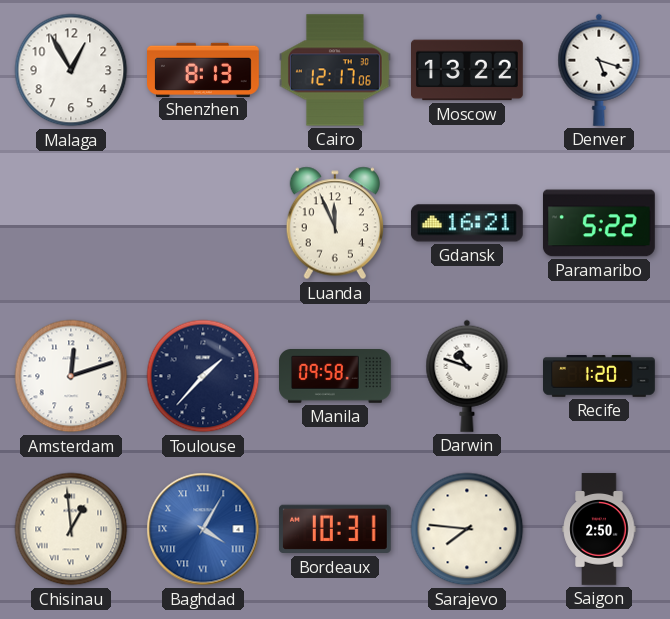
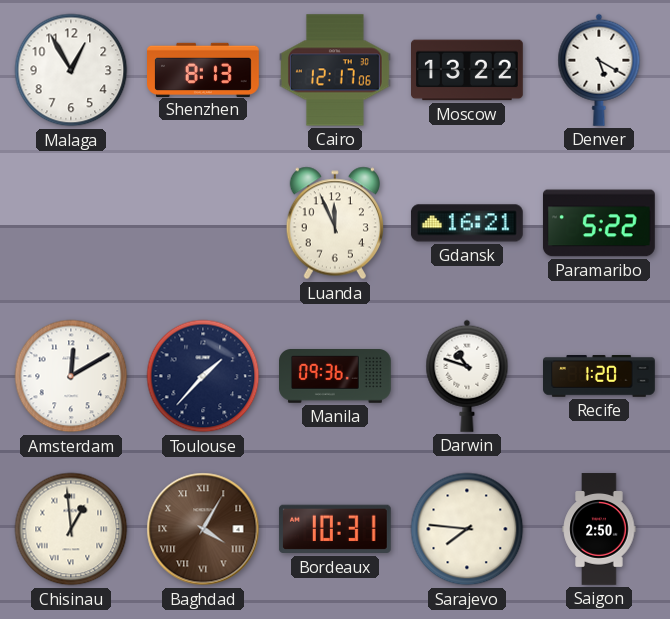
Denver: 5:18 -> 5:20 (599, 70)
Amsterdam: 12:12 -> 12:10 (71, 376)
Manila: 09:58 -> 09:36 (336, 377)
Baghdad dial: blue -> brown (203, 529)
